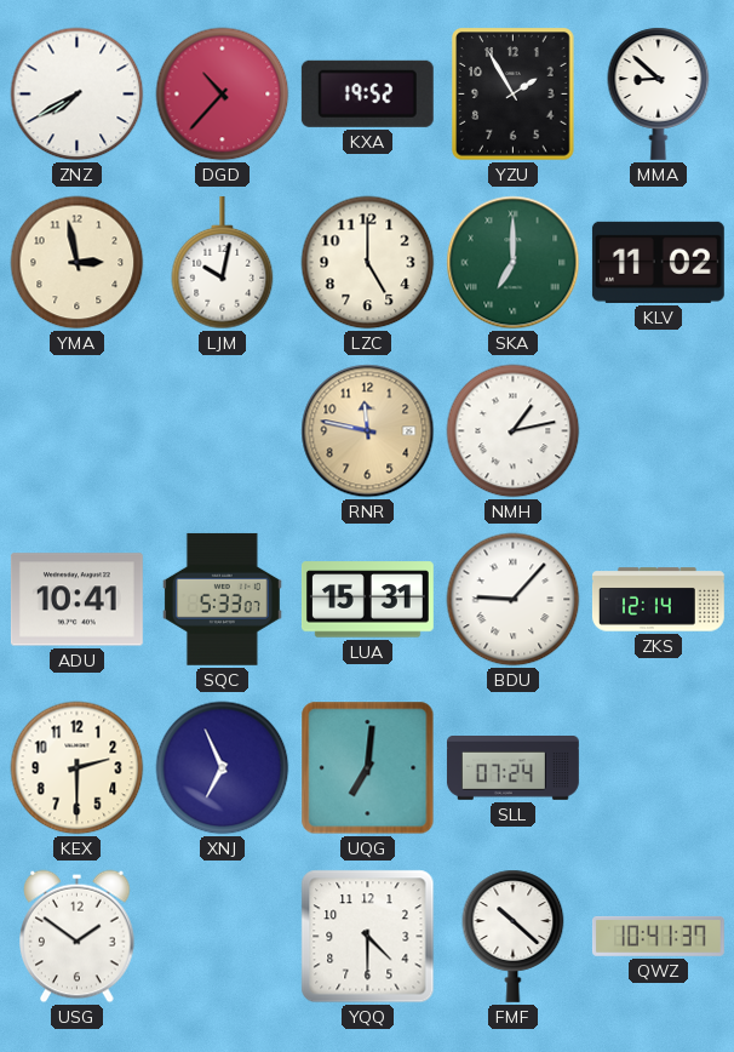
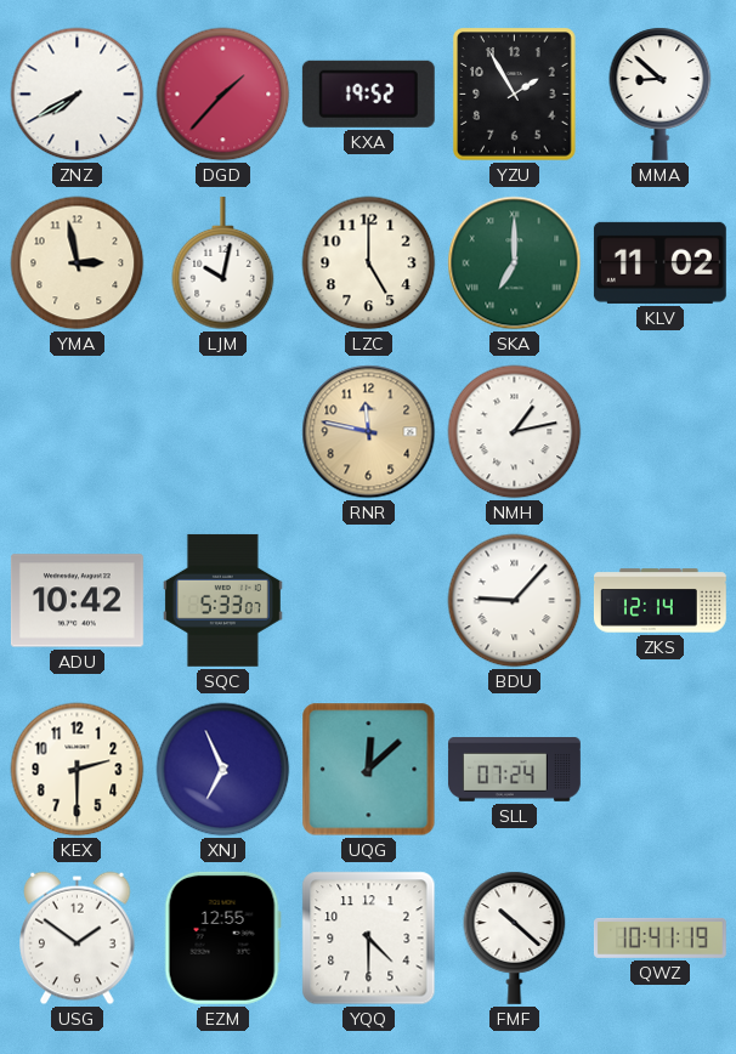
DGD: 10:37 -> 1:37 (223, 95)
ADU: 10:41 -> 10:42 (77, 601)
LUA: 15:31 -> none (367, 600)
UQG: 7:01 -> 12:08 (369, 770)
EZM: none -> 12:55 (222, 937)
QWZ: 10:41:37 -> 10:41:19 (659, 937)
